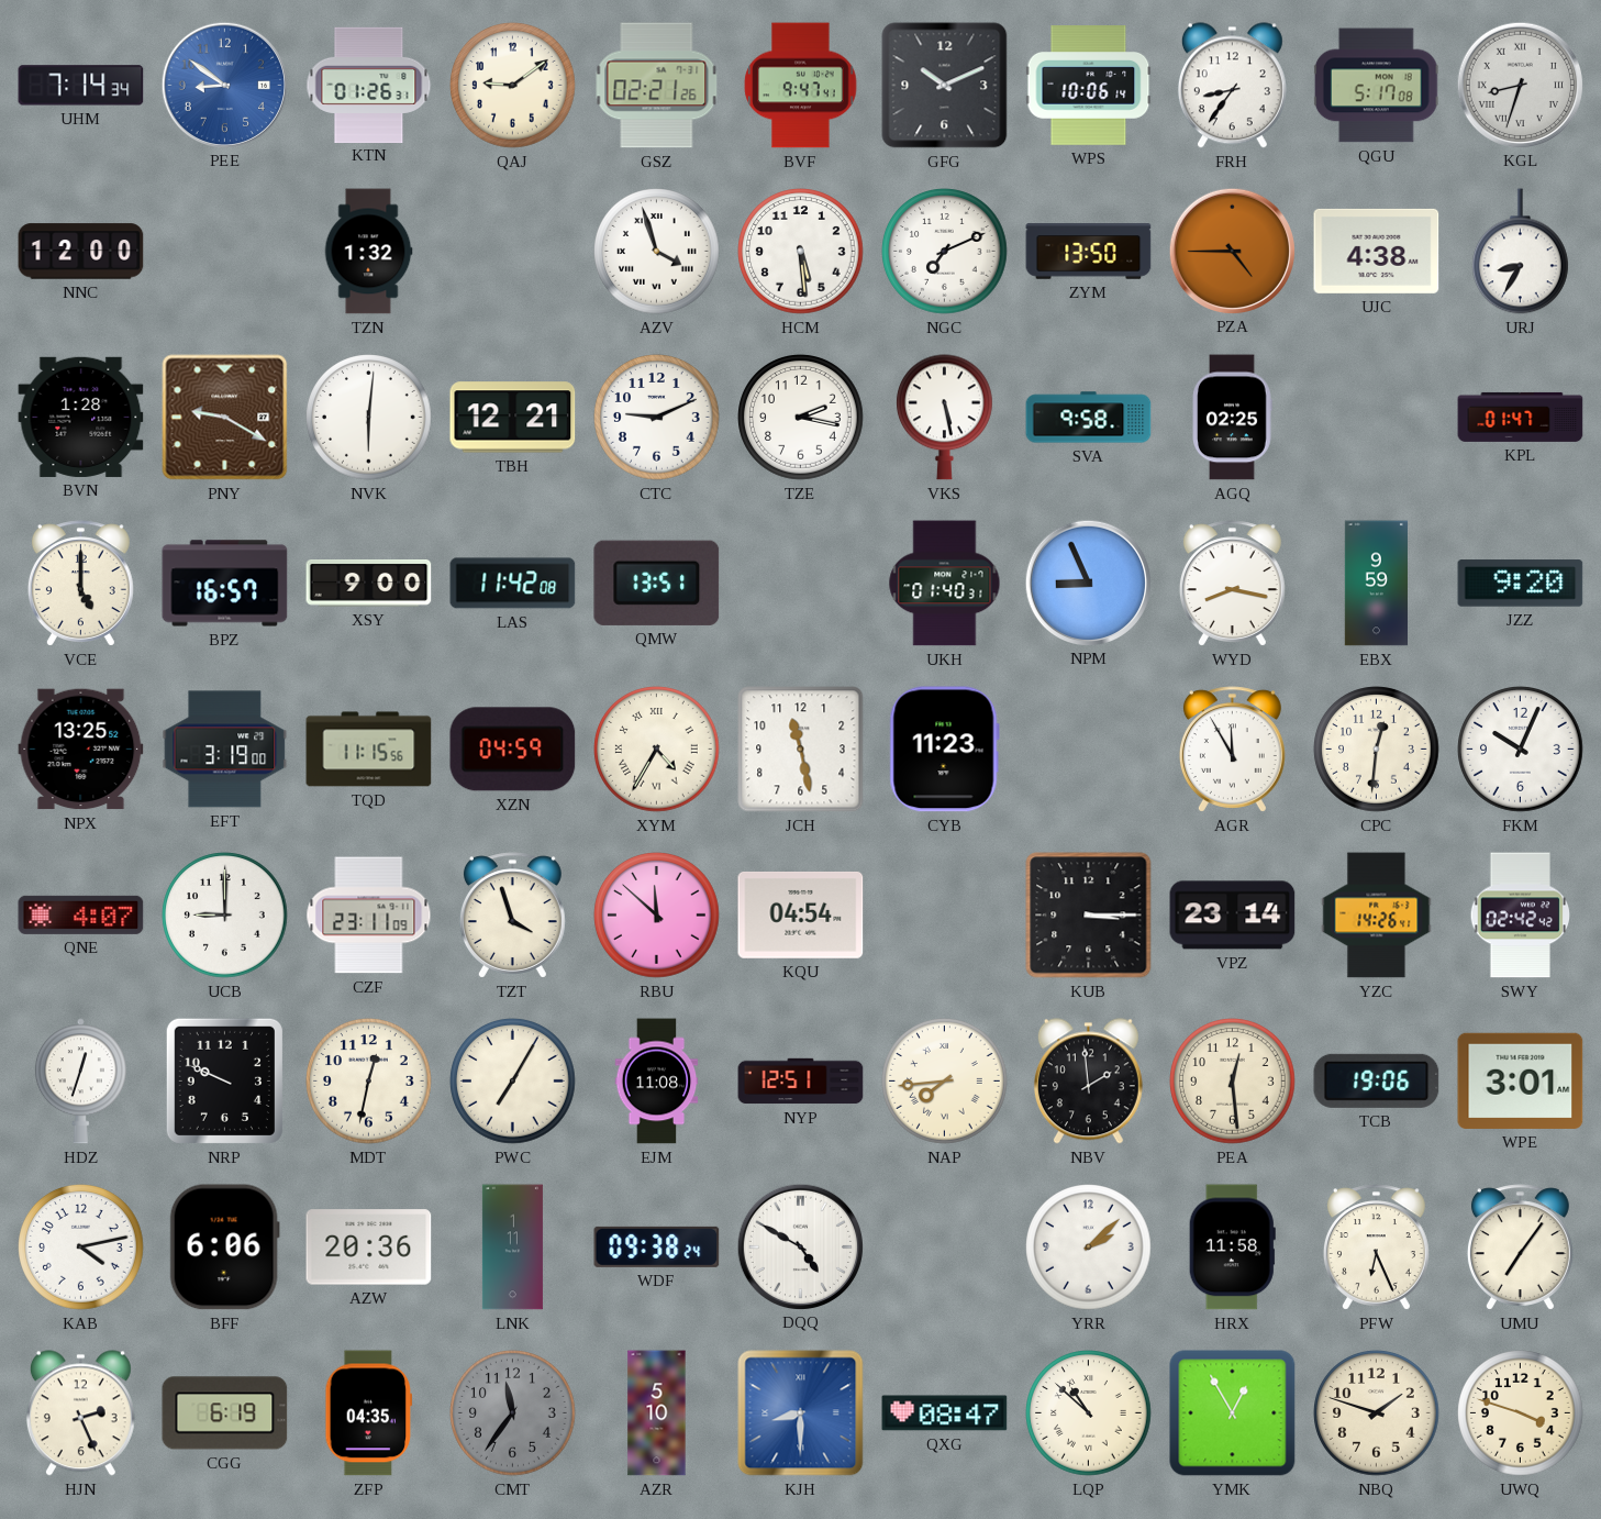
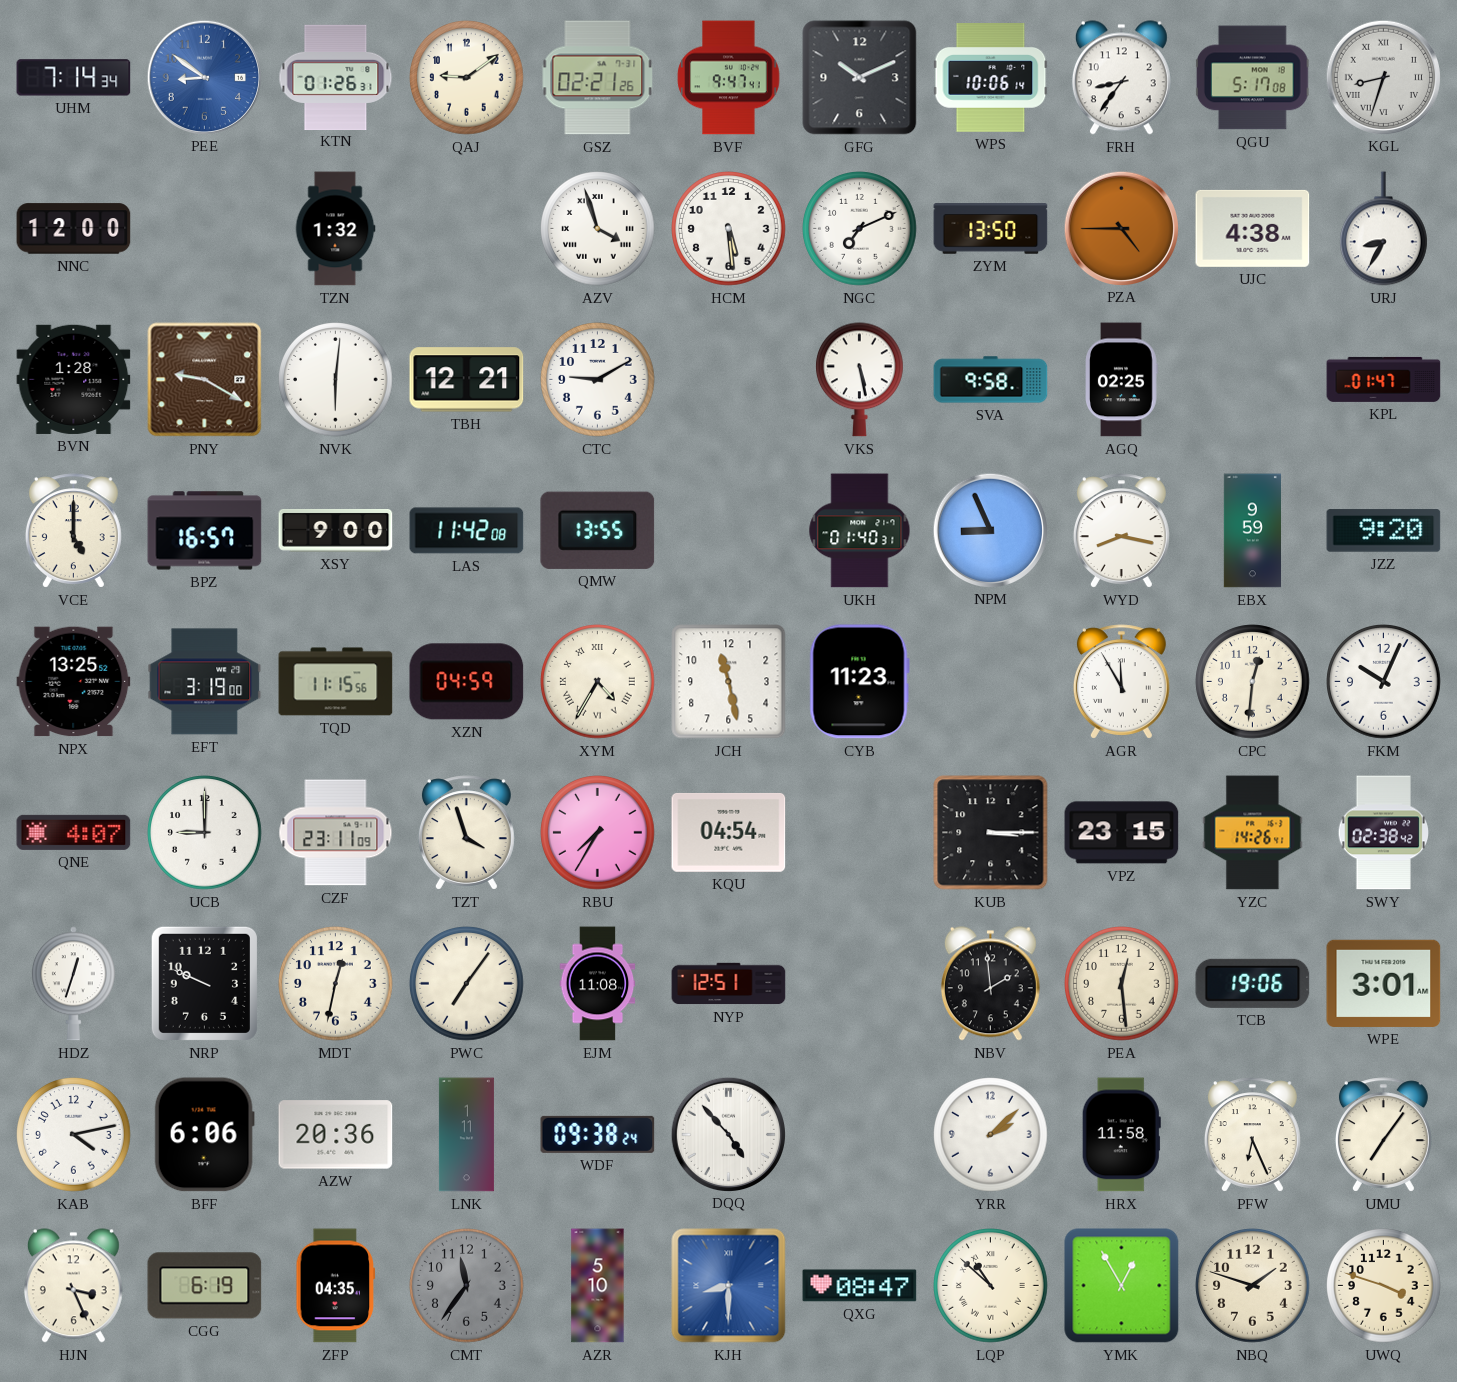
CTC: 9:11 -> 9:10 (598, 380)
TZE: 2:17 -> none (801, 418)
QMW: 13:51 -> 13:55 (598, 530)
RBU: 11:52 -> 7:35 (598, 833)
VPZ: 23:14 -> 23:15 (1122, 833)
SWY: 02:42 -> 02:38 (1384, 833)
PWC: 7:05 -> 7:06 (467, 984)
NAP: 7:44 -> none (945, 1082)
DQQ: 4:50 -> 4:53 (728, 1134)
HJN: 2:26 -> 3:26 (73, 1286)
